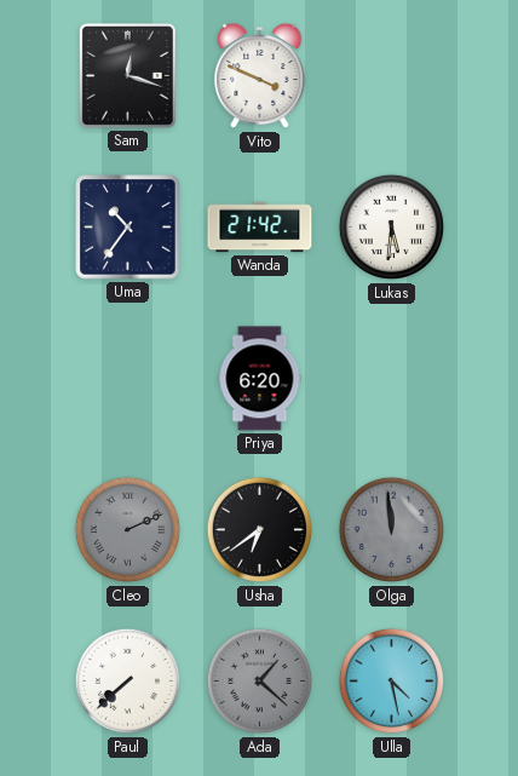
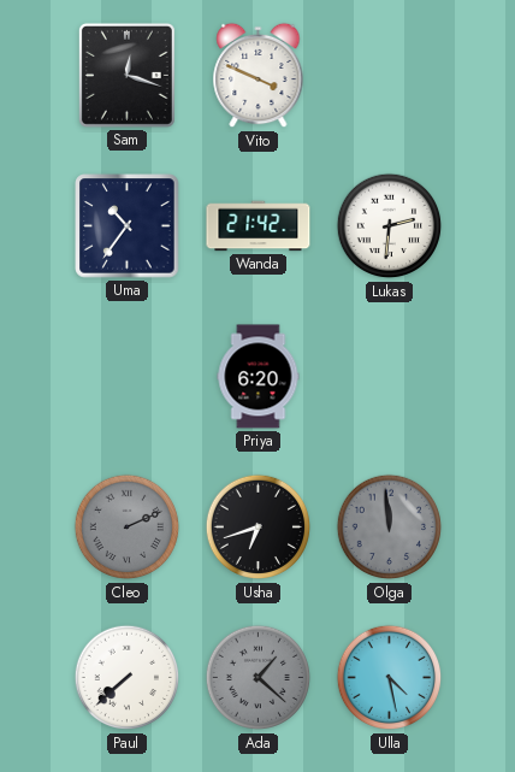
Lukas: 5:31 -> 2:31 (390, 226)
Usha: 6:39 -> 6:42 (259, 528)
